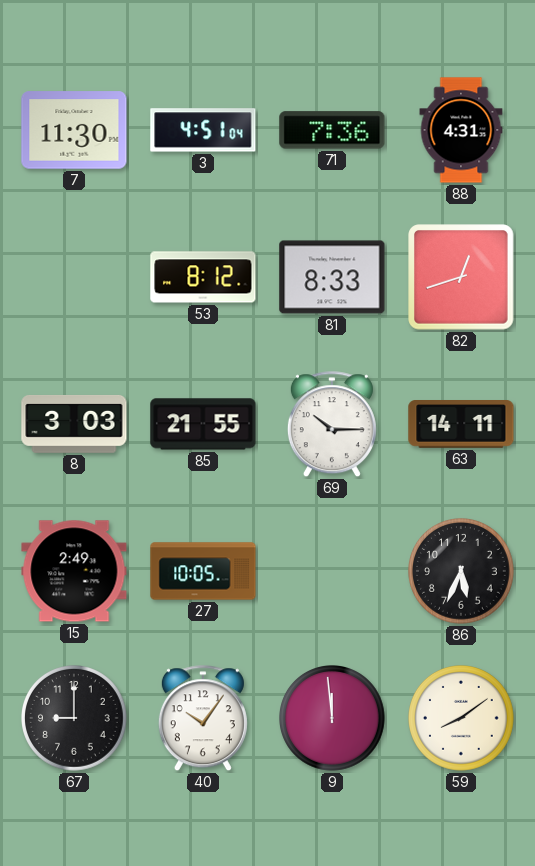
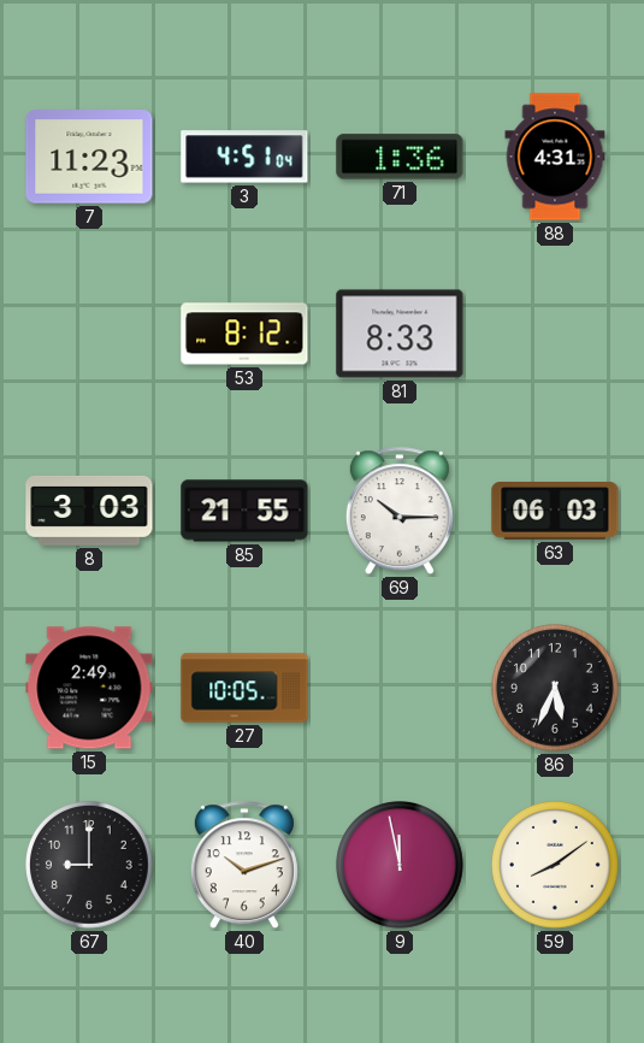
7: 11:30 -> 11:23 (89, 157)
71: 7:36 -> 1:36 (400, 157)
82: 12:42 -> none (461, 277)
63: 14:11 -> 06:03 (555, 512)
40: 10:06 -> 10:12 (244, 866)
9: 11:59 -> 11:58 (401, 866)
